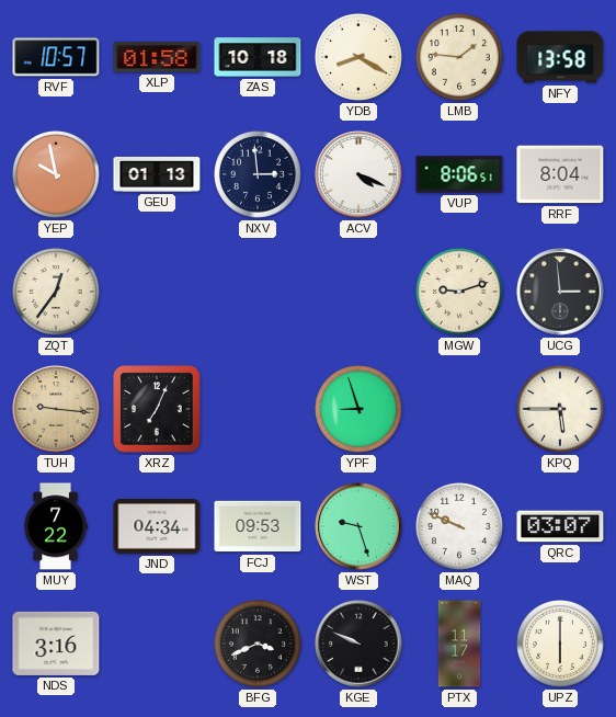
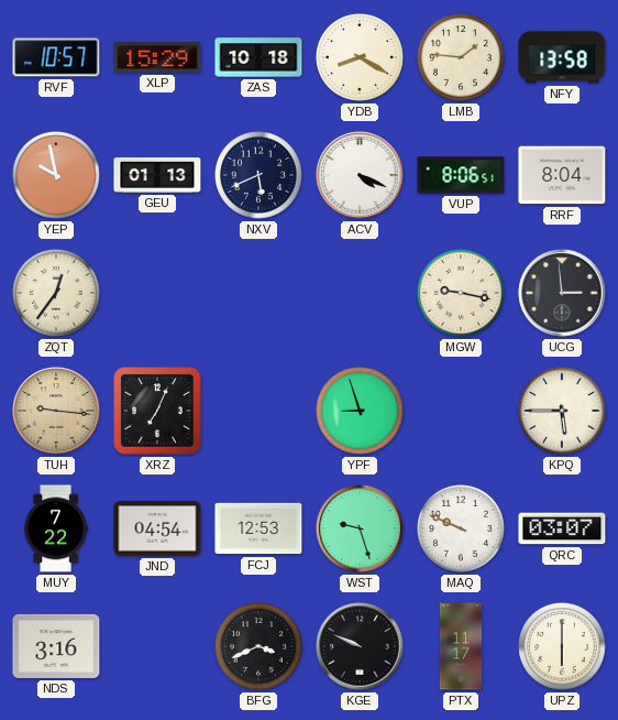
XLP: 01:58 -> 15:29 (157, 57)
NXV: 2:59 -> 5:41 (260, 176)
MGW: 9:12 -> 9:17 (462, 294)
JND: 04:34 -> 04:54 (157, 528)
FCJ: 09:53 -> 12:53 (258, 528)
